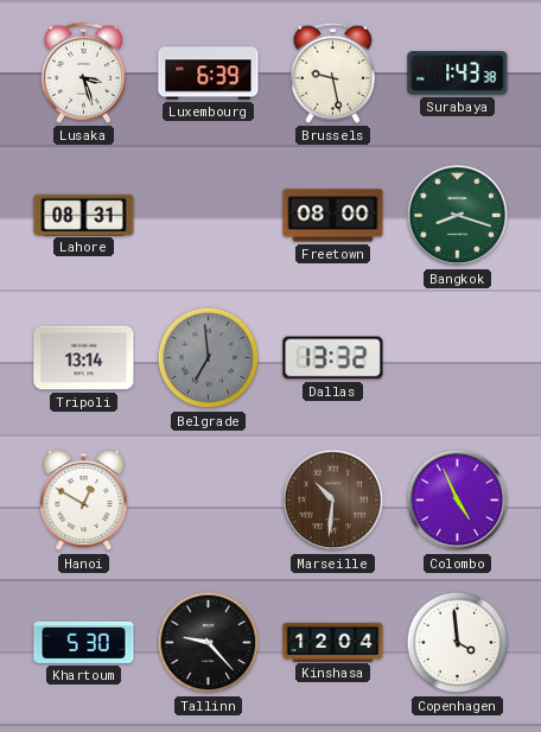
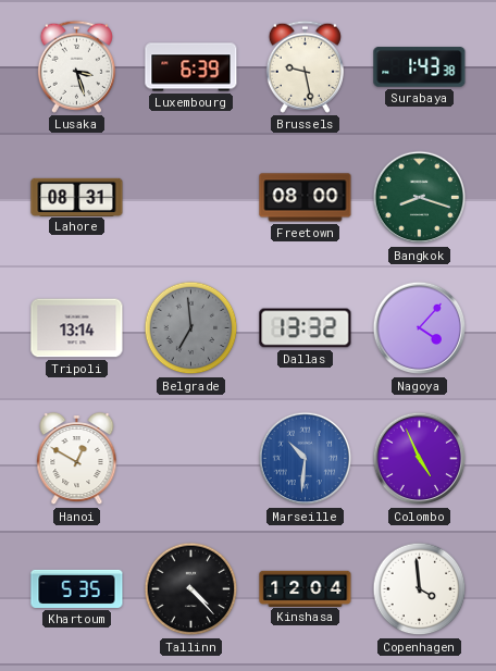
Nagoya: none -> 4:07 (420, 328)
Marseille dial: brown -> blue (306, 459)
Khartoum: 5:30 -> 5:35 (77, 588)
Tallinn: 9:23 -> 4:23 (191, 589)
